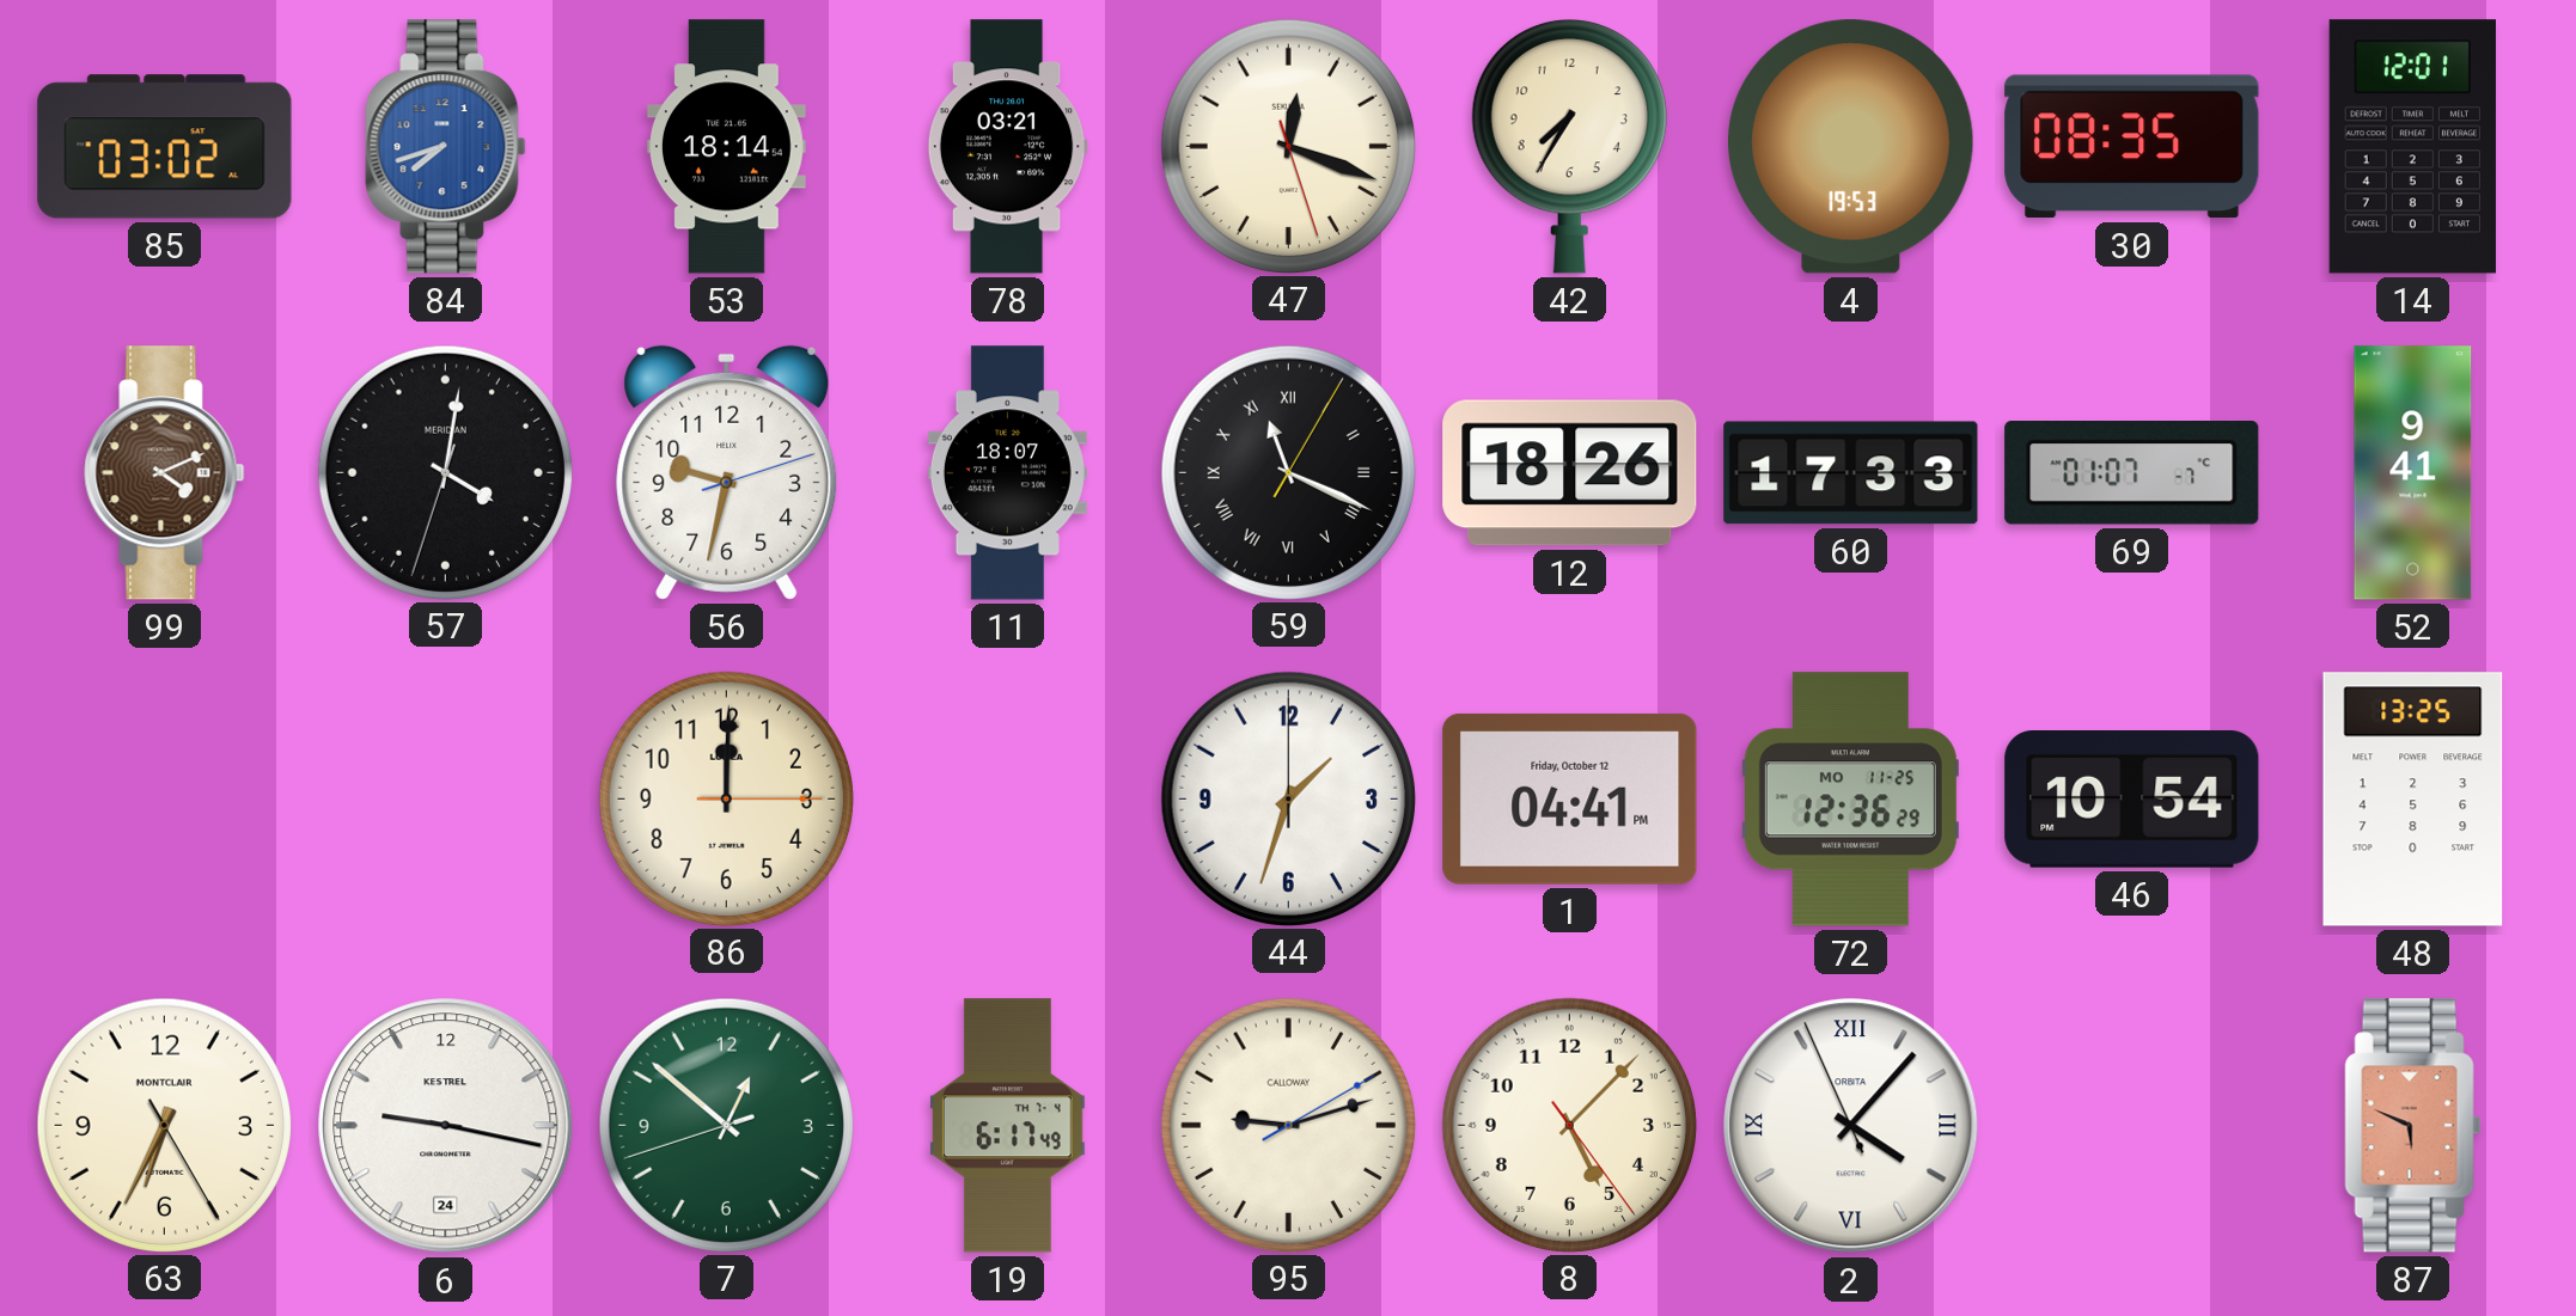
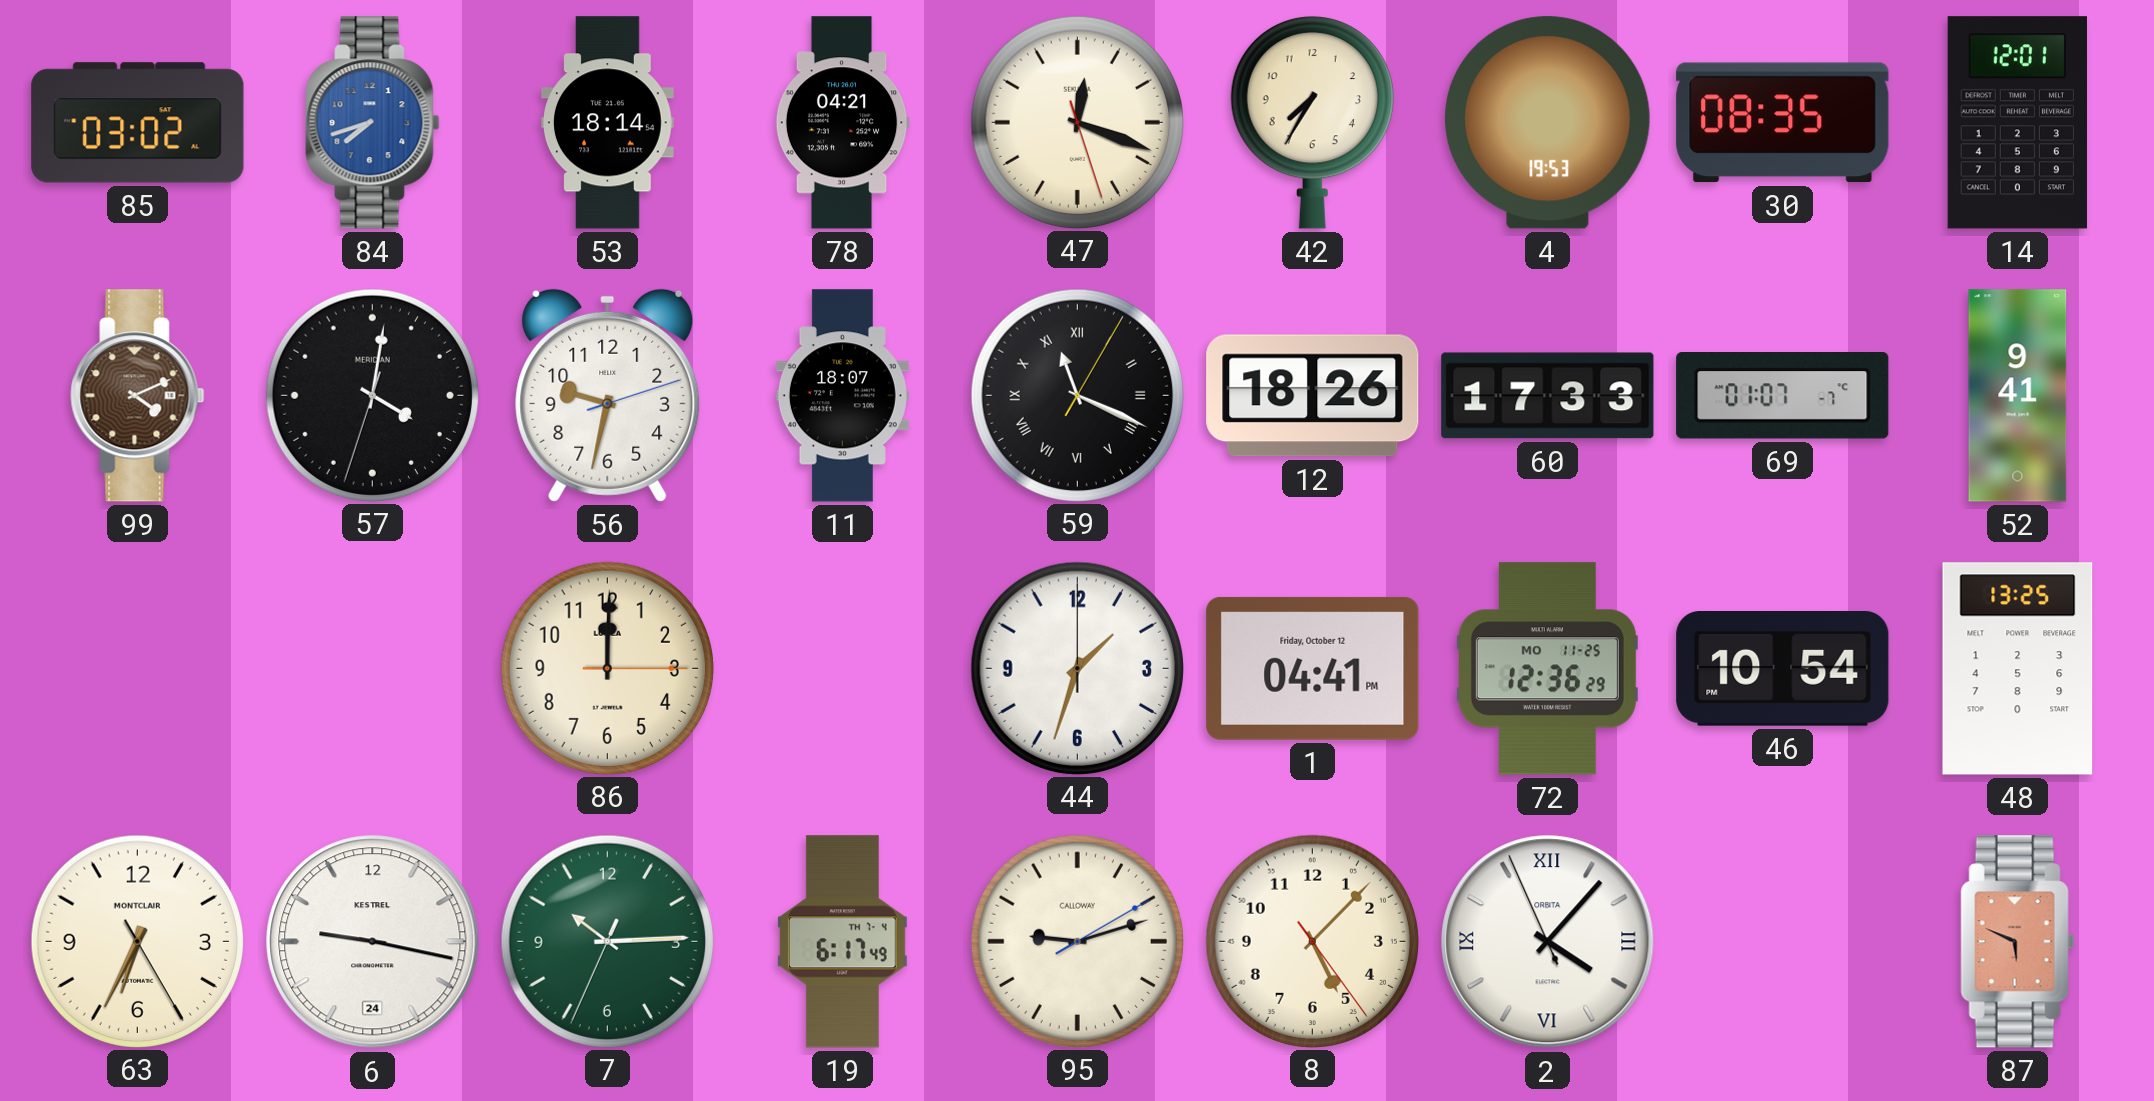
78: 03:21 -> 04:21 (842, 123)
7: 12:51 -> 10:14 (607, 941)
